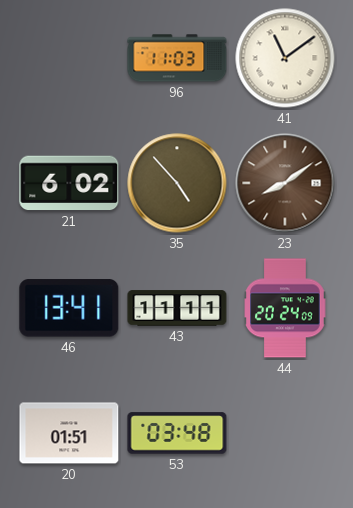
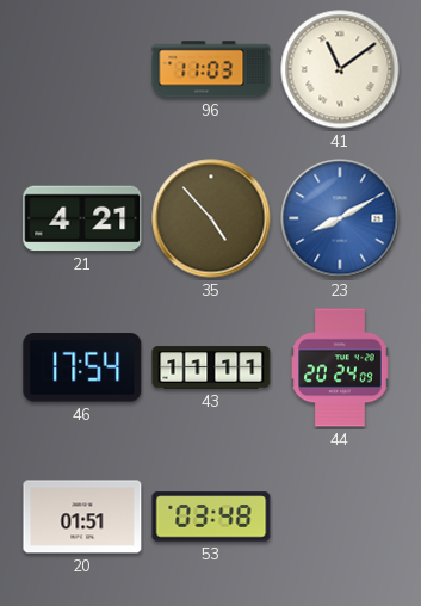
21: 6:02 -> 4:21 (82, 218)
23: 8:09 -> 8:10 (340, 218)
23 dial: brown -> blue (340, 218)
46: 13:41 -> 17:54 (82, 367)
